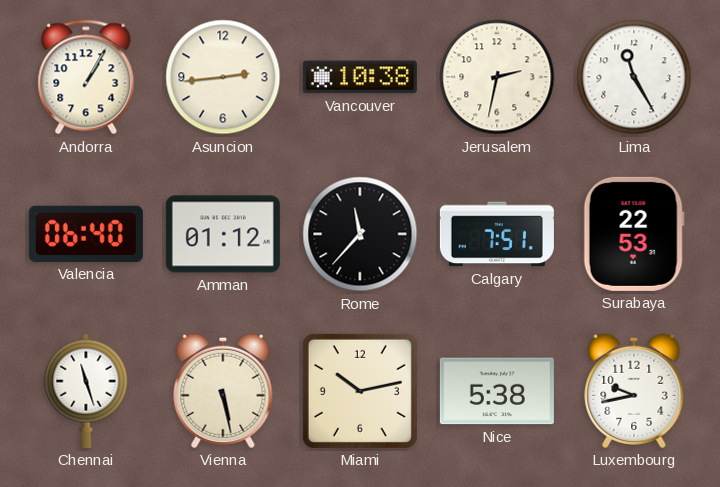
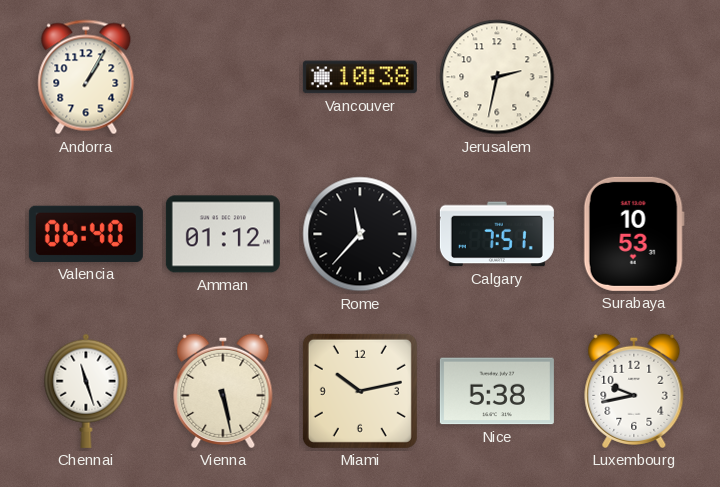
Asuncion: 2:44 -> none (223, 77)
Lima: 11:25 -> none (634, 77)
Surabaya: 22:53 -> 10:53 (634, 234)
